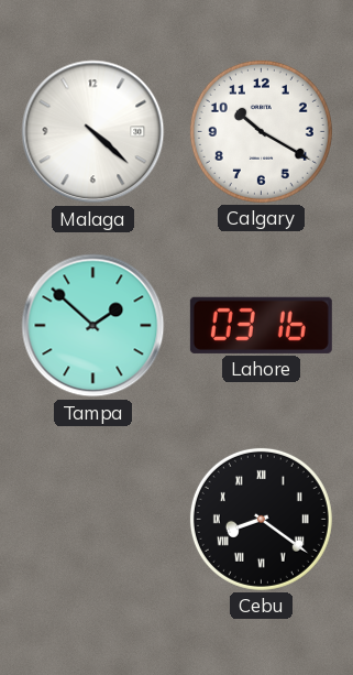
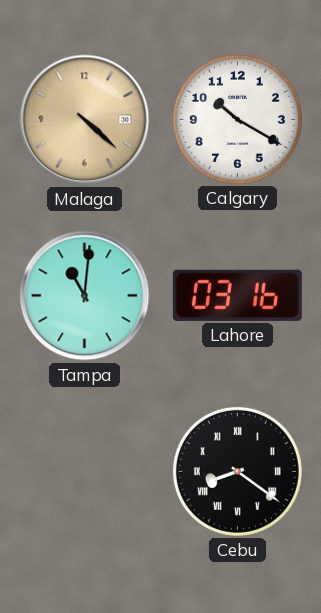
Malaga dial: white -> champagne (85, 120)
Tampa: 1:52 -> 11:01 (85, 296)
